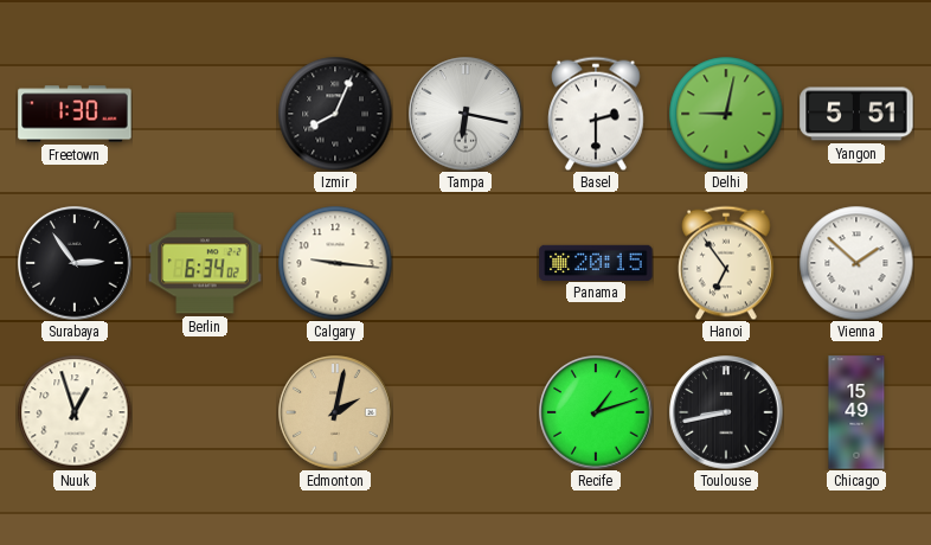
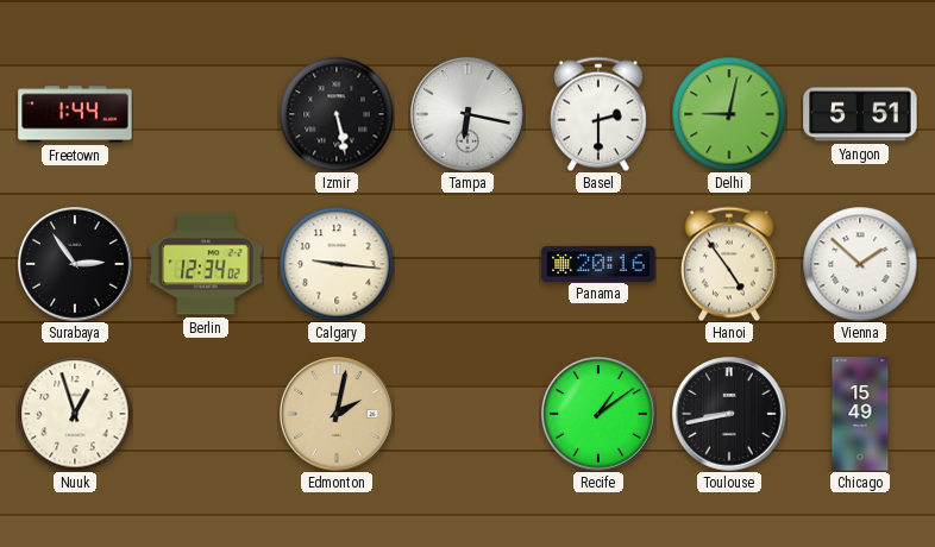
Freetown: 1:30 -> 1:44 (75, 114)
Izmir: 8:04 -> 5:28 (337, 114)
Berlin: 6:34 -> 12:34 (206, 264)
Panama: 20:15 -> 20:16 (598, 263)
Hanoi: 6:54 -> 4:54 (730, 264)
Recife: 1:12 -> 1:09 (598, 414)
